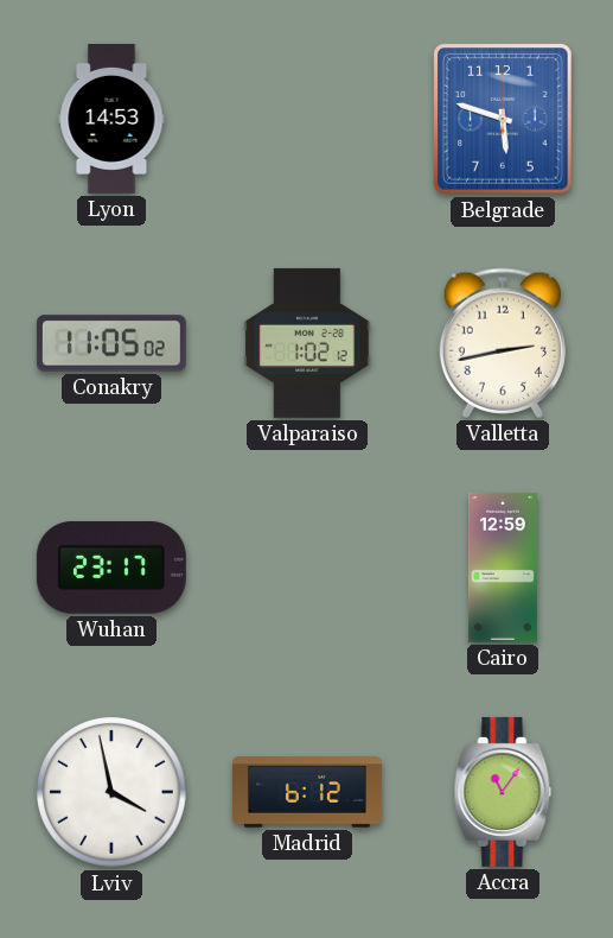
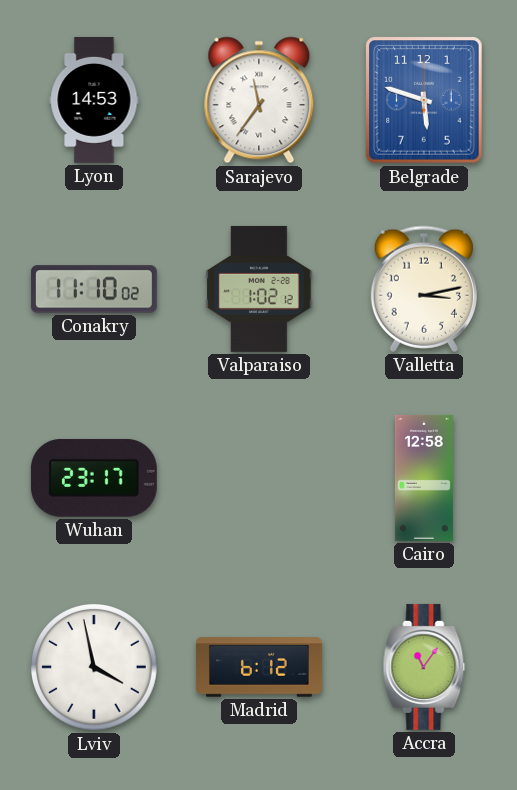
Sarajevo: none -> 11:36 (259, 100)
Conakry: 11:05 -> 11:10 (94, 289)
Valletta: 2:43 -> 3:13 (424, 289)
Cairo: 12:59 -> 12:58 (424, 478)
